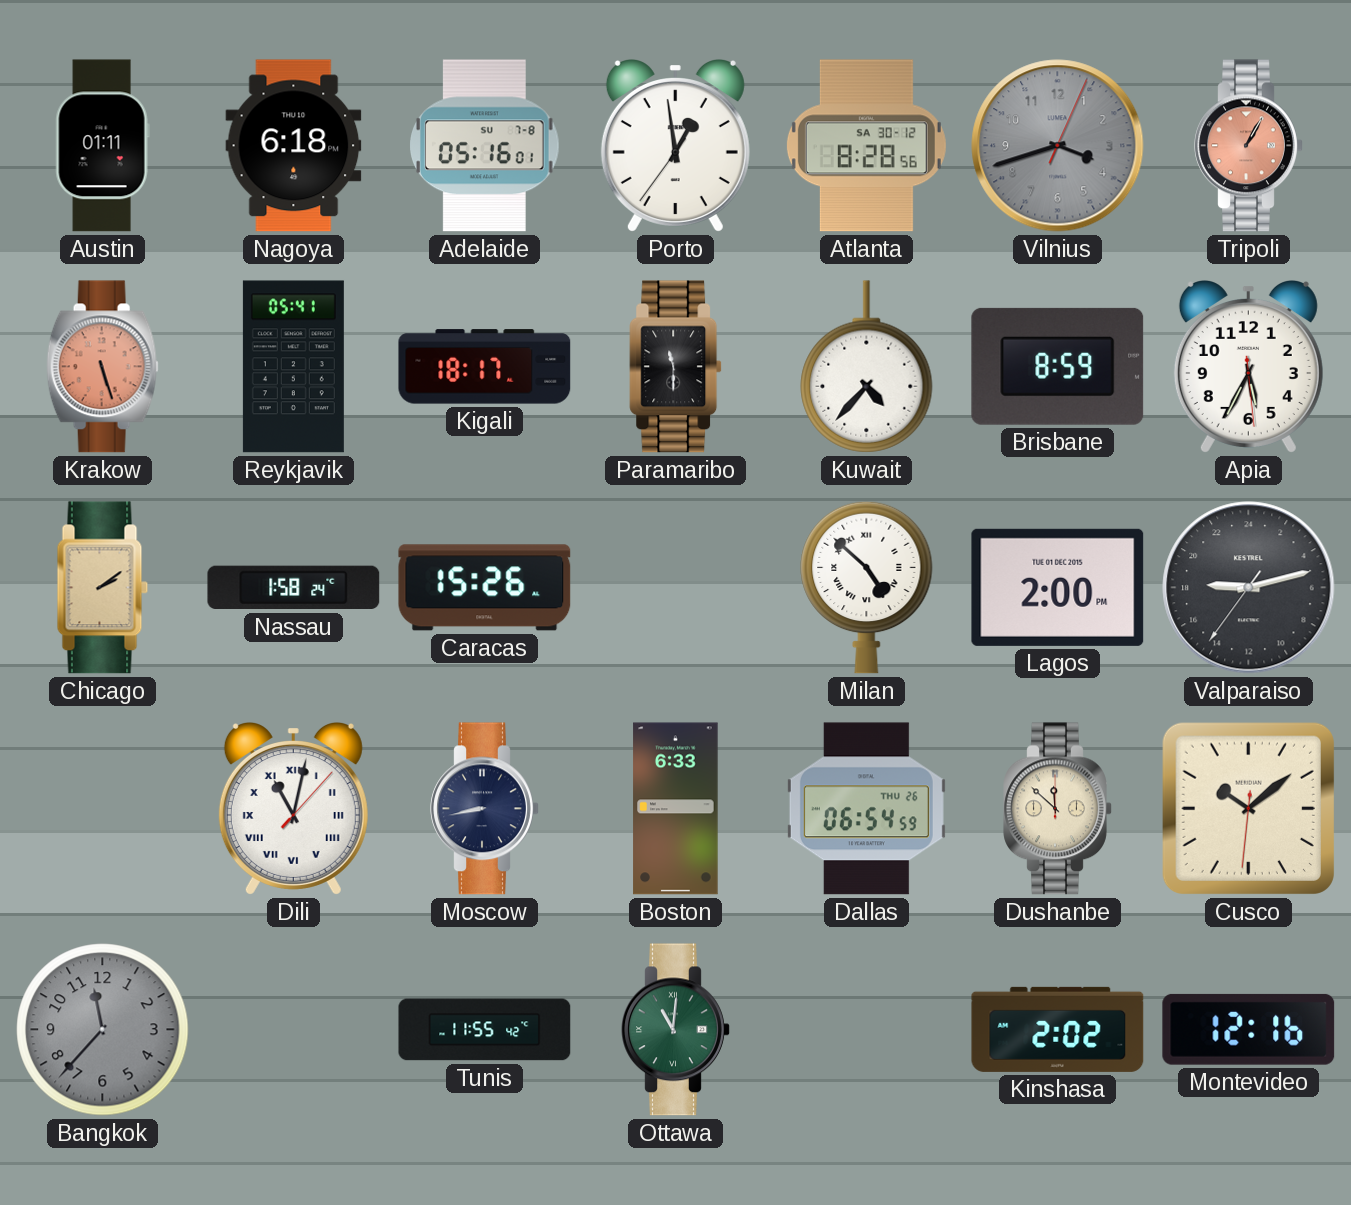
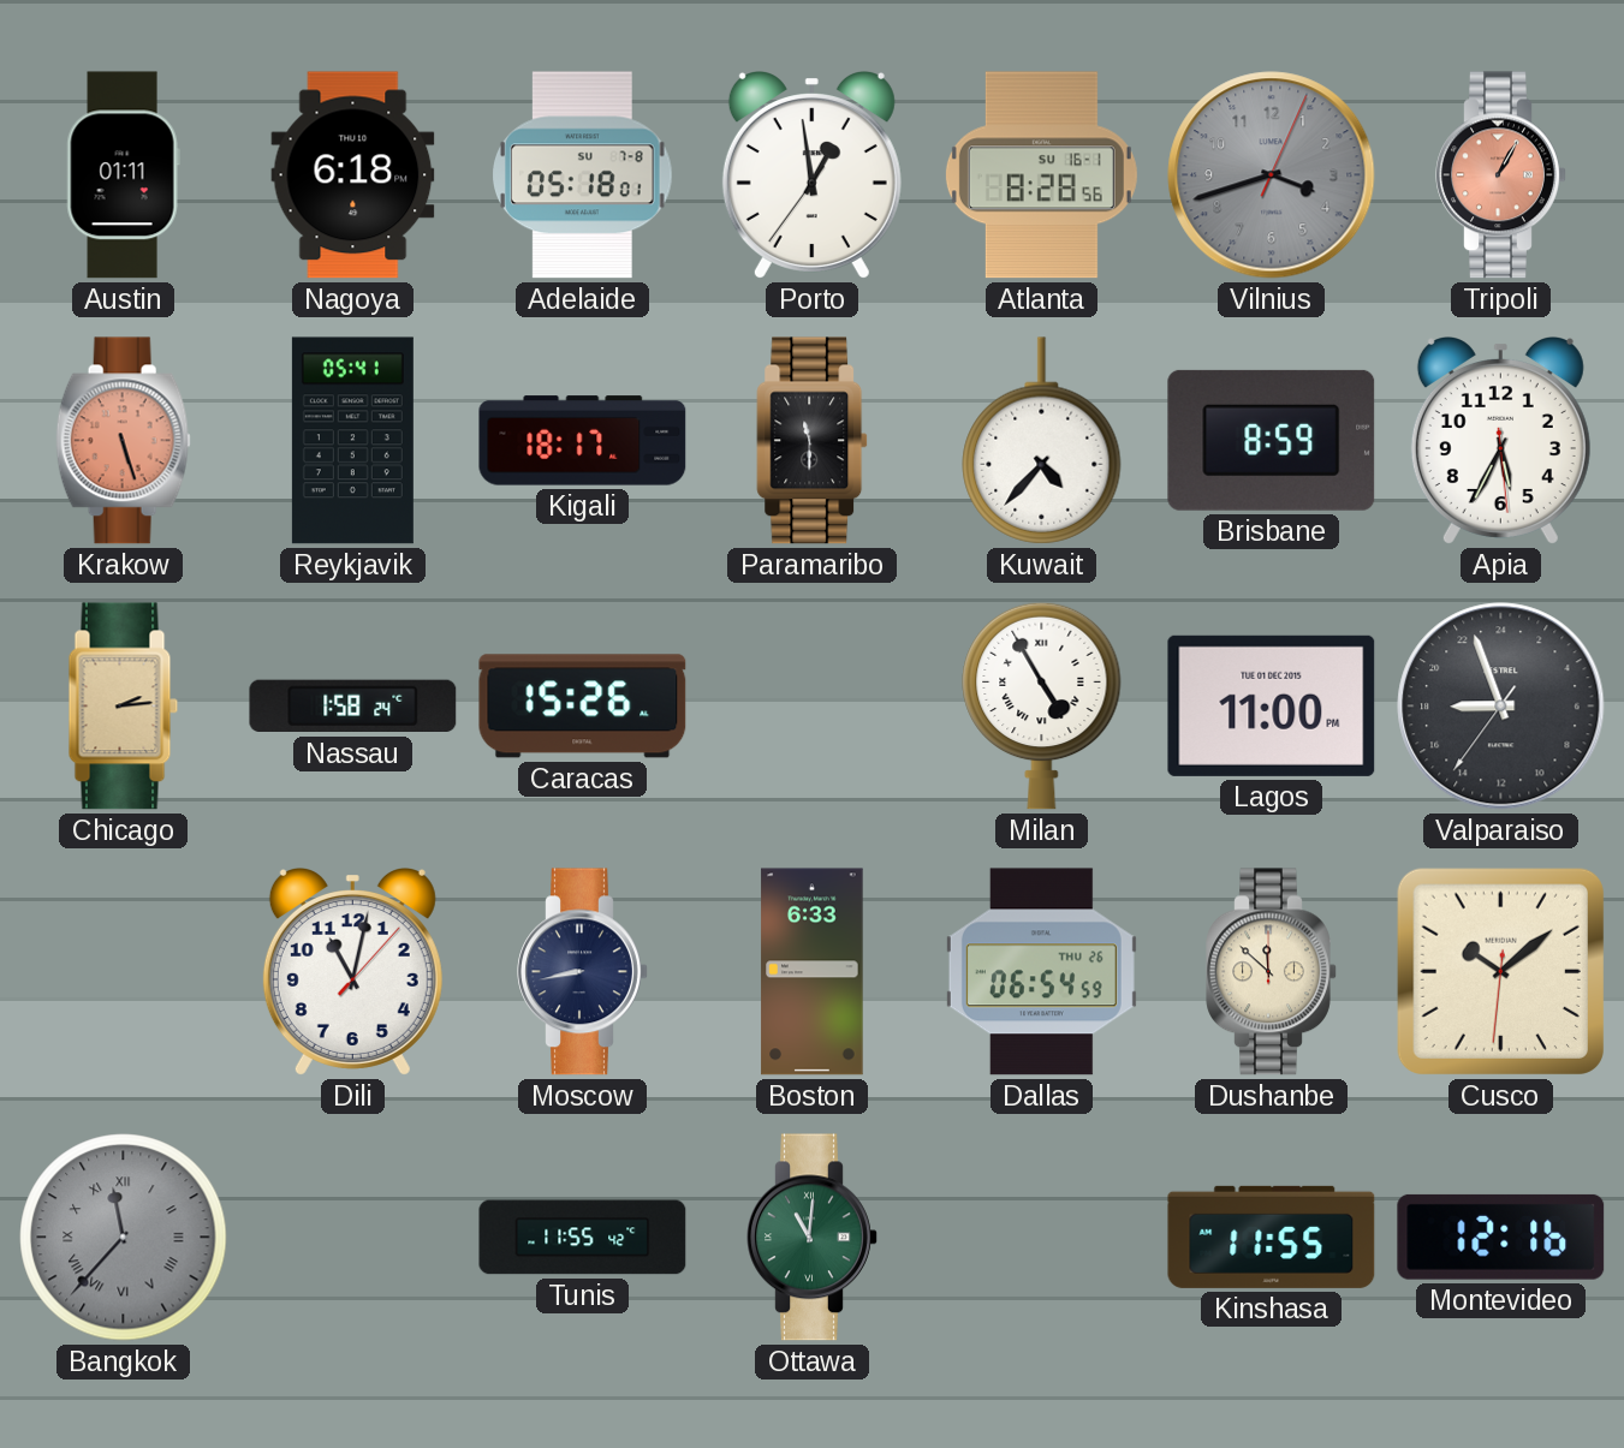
Adelaide: 05:16 -> 05:18 (583, 175)
Atlanta date: SA 30-12 -> SU 16-1 (1041, 175)
Chicago: 2:09 -> 2:14 (124, 707)
Milan: 4:52 -> 4:55 (1042, 705)
Lagos: 2:00 -> 11:00 (1272, 705)
Valparaiso: 18:12 -> 17:56 (1501, 707)
Dili numerals: Roman -> Arabic (352, 972)
Bangkok numerals: Arabic -> Roman (124, 1238)
Kinshasa: 2:02 -> 11:55 (1272, 1237)
